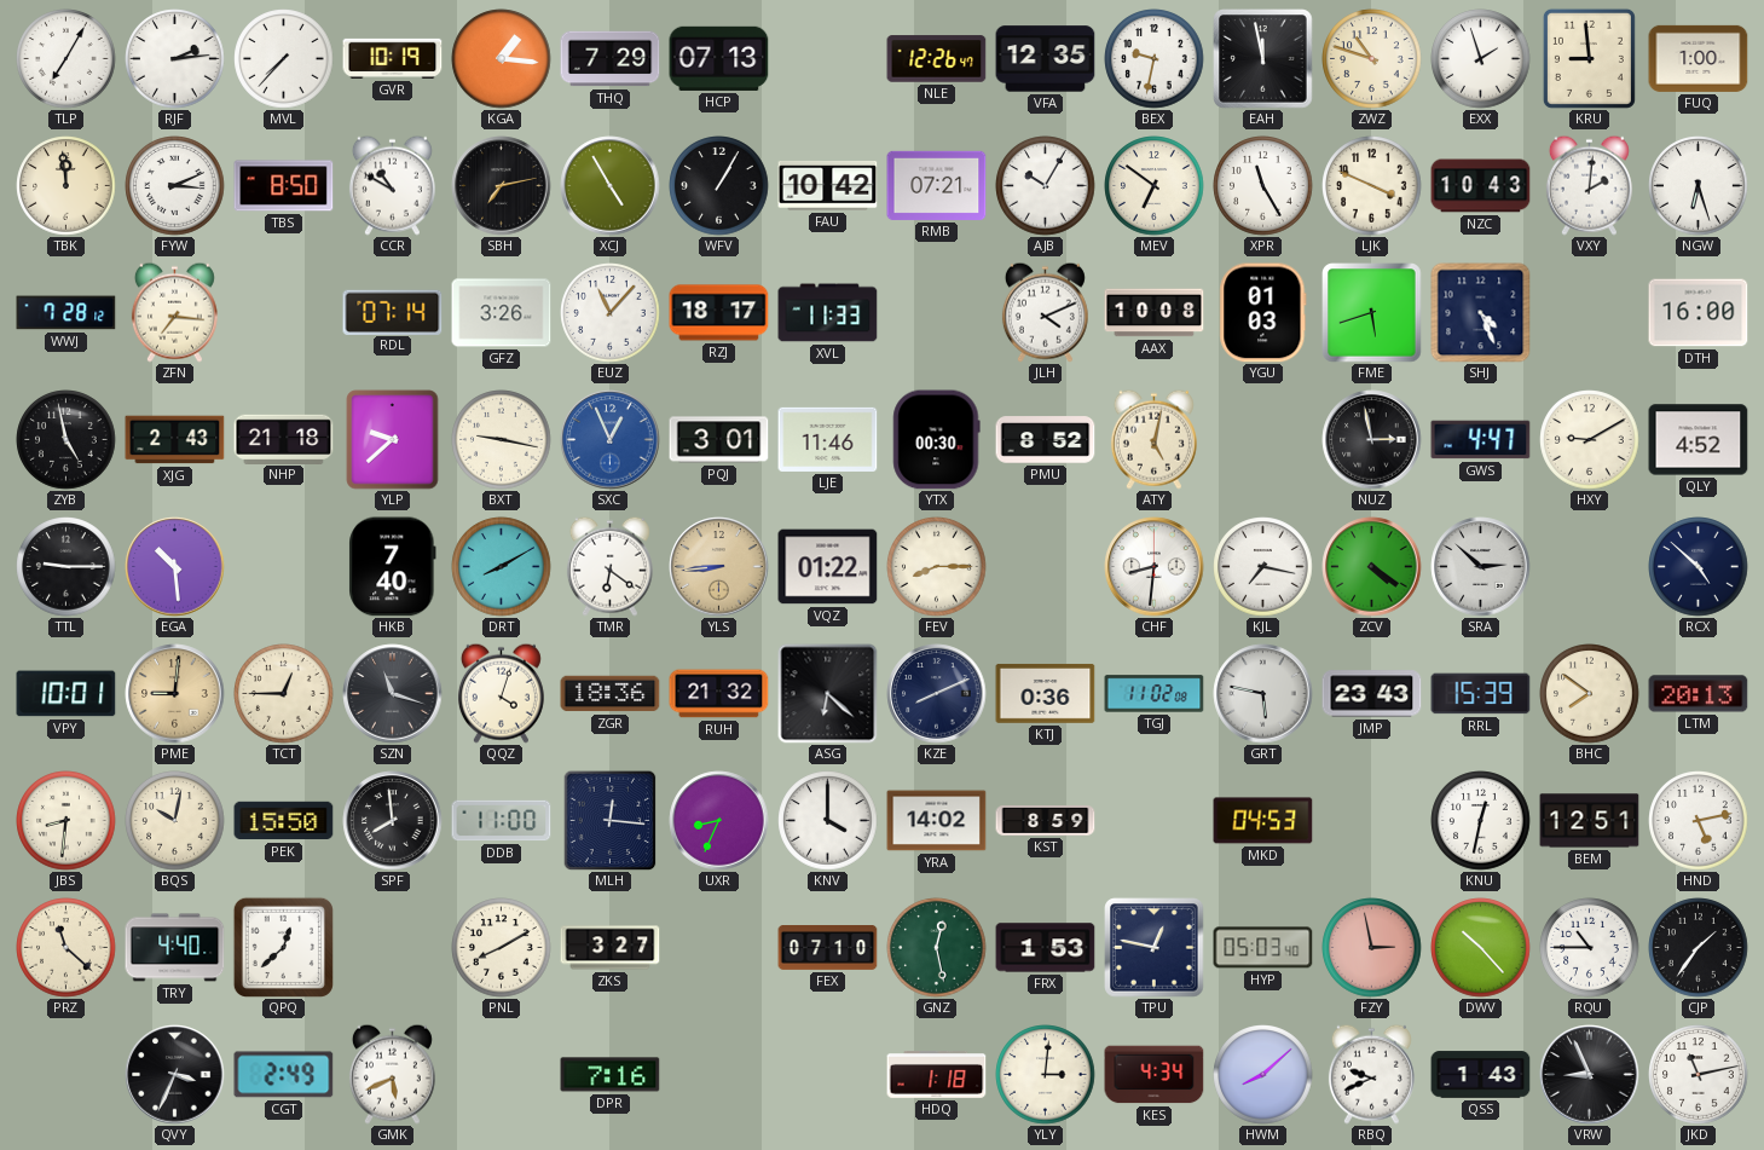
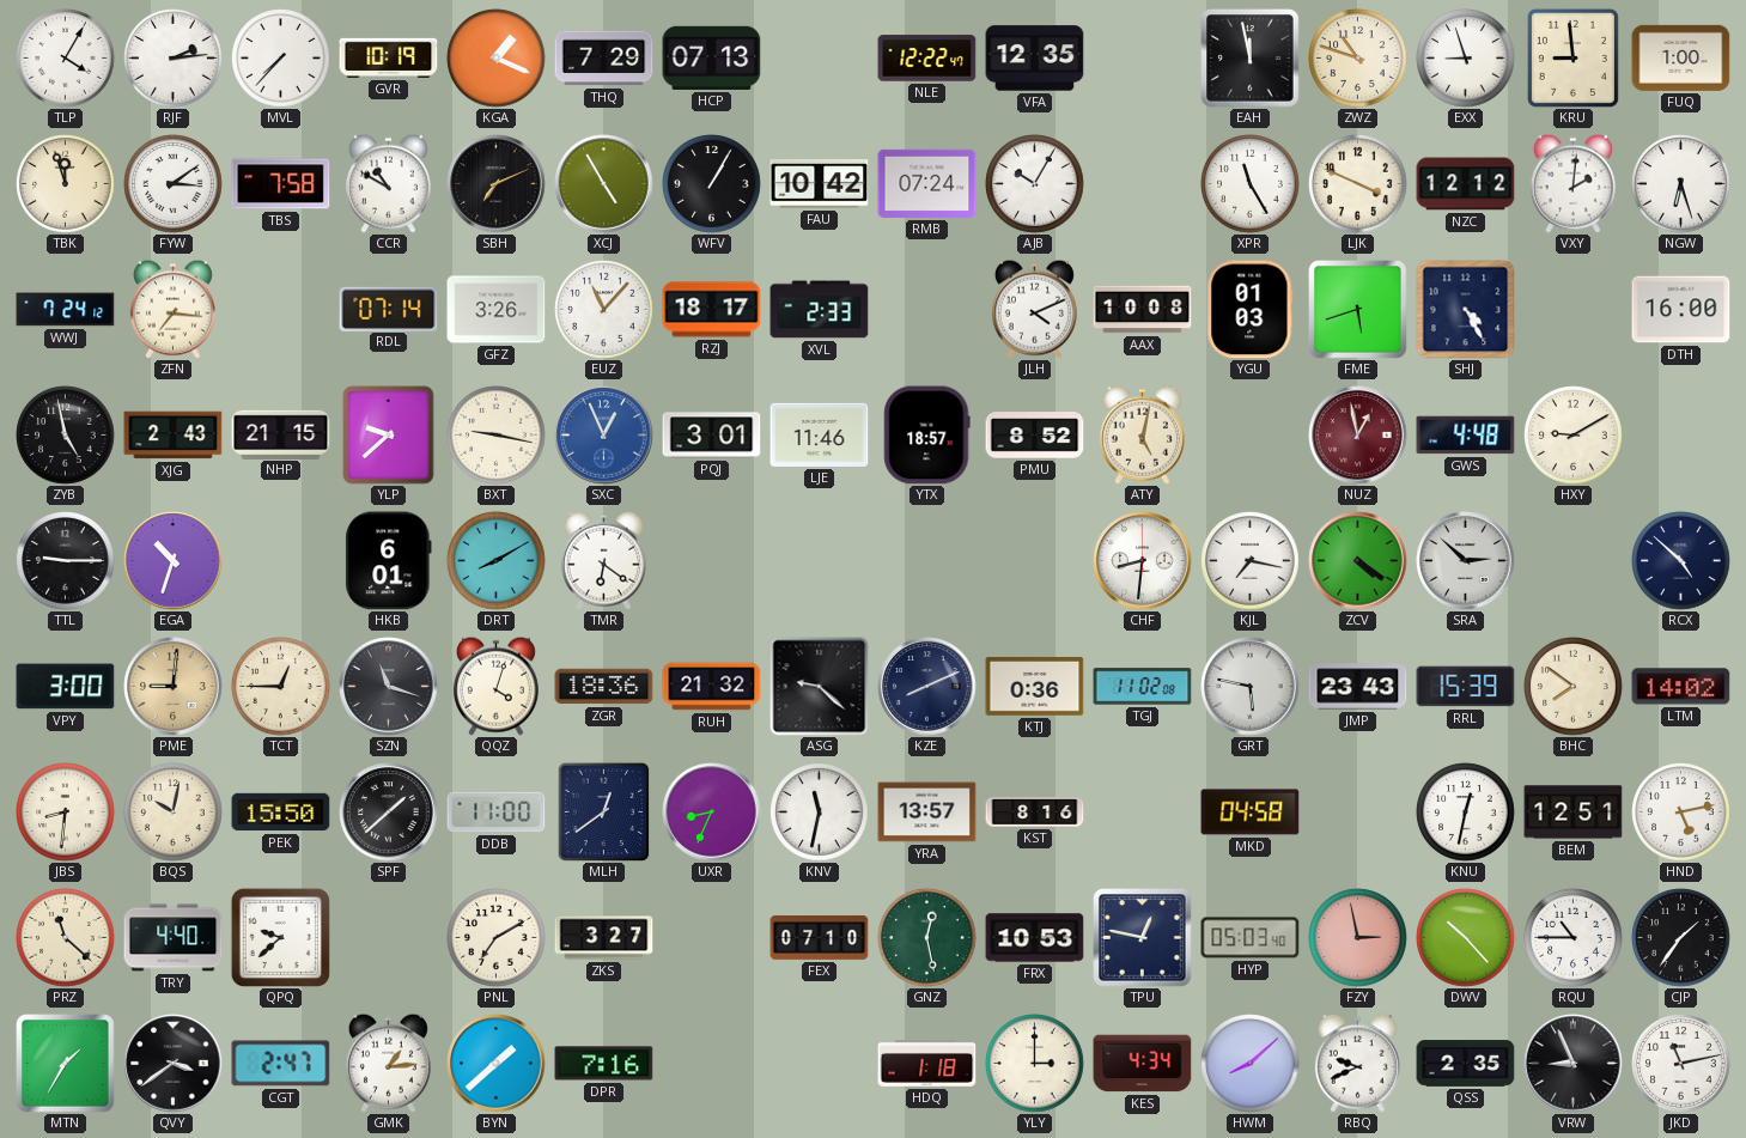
TLP: 7:05 -> 4:05 (66, 59)
KGA: 1:16 -> 1:19 (497, 59)
NLE: 12:26 -> 12:22 (927, 59)
BEX: 9:32 -> none (1155, 59)
EXX: 1:57 -> 8:57 (1466, 59)
TBK: 11:59 -> 11:57 (66, 184)
FYW: 3:11 -> 3:09 (174, 184)
TBS: 8:50 -> 7:58 (281, 184)
SBH: 7:13 -> 7:11 (497, 184)
RMB: 07:21 -> 07:24 (927, 183)
MEV: 6:51 -> none (1155, 186)
NZC: 10:43 -> 12:12 (1466, 184)
WWJ: 7:28 -> 7:24 (66, 310)
XVL: 11:33 -> 2:33 (820, 310)
SHJ: 4:26 -> 4:25 (1466, 310)
NHP: 21:18 -> 21:15 (281, 434)
YTX: 00:30 -> 18:57 (927, 436)
NUZ: 2:58 -> 12:58 (1358, 436)
NUZ dial: black -> burgundy (1358, 436)
GWS: 4:47 -> 4:48 (1466, 436)
QLY: 4:52 -> none (1699, 440)
EGA: 10:29 -> 10:33 (174, 561)
HKB: 7:40 -> 6:01 (389, 561)
YLS: 8:44 -> none (719, 567)
VQZ: 01:22 -> none (828, 567)
FEV: 8:15 -> none (937, 567)
VPY: 10:01 -> 3:00 (66, 687)
ASG: 6:22 -> 9:22 (820, 687)
LTM: 20:13 -> 14:02 (1681, 687)
SPF: 7:59 -> 1:38 (389, 813)
MLH: 12:16 -> 12:39 (604, 811)
KNV: 4:00 -> 11:32 (820, 813)
YRA: 14:02 -> 13:57 (927, 813)
KST: 8:59 -> 8:16 (1035, 813)
MKD: 04:53 -> 04:58 (1251, 813)
QPQ: 12:38 -> 9:38 (280, 937)
PNL: 8:10 -> 7:10 (497, 938)
FRX: 1:53 -> 10:53 (1035, 938)
MTN: none -> 1:35 (66, 1064)
QVY: 3:34 -> 3:39 (174, 1064)
CGT: 2:49 -> 2:47 (281, 1064)
GMK: 5:41 -> 1:14 (388, 1063)
BYN: none -> 1:38 (497, 1064)
YLY: 3:01 -> 3:00 (1035, 1064)
QSS: 1:43 -> 2:35 (1466, 1064)
